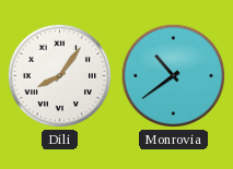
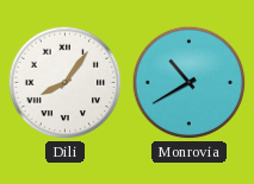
Monrovia: 10:39 -> 10:40 (190, 83)
